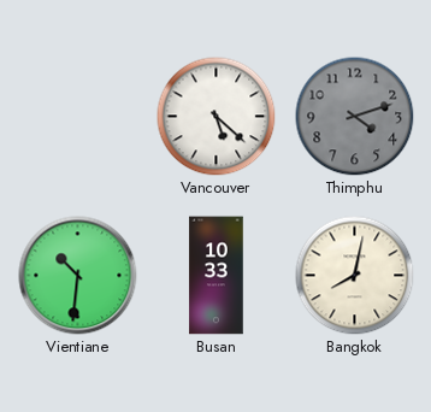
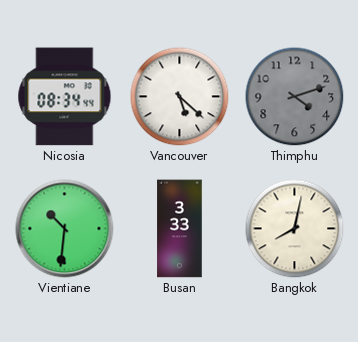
Nicosia: none -> 08:34 (65, 97)
Busan: 10:33 -> 3:33 (180, 229)
